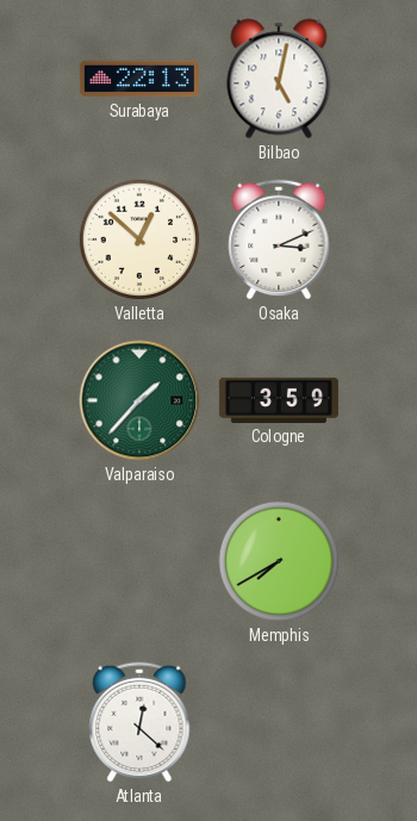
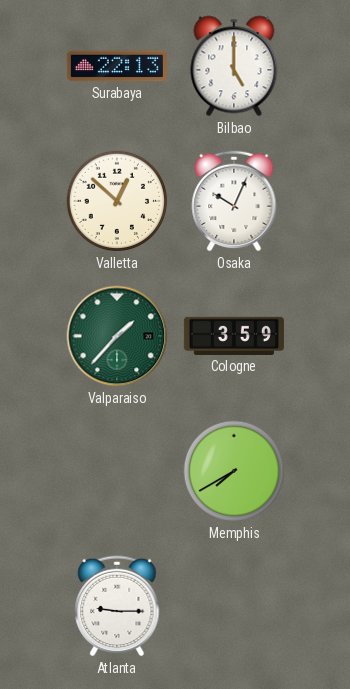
Bilbao: 5:02 -> 5:00 (234, 66)
Osaka: 3:11 -> 10:04 (234, 201)
Atlanta: 12:22 -> 9:15 (117, 606)
